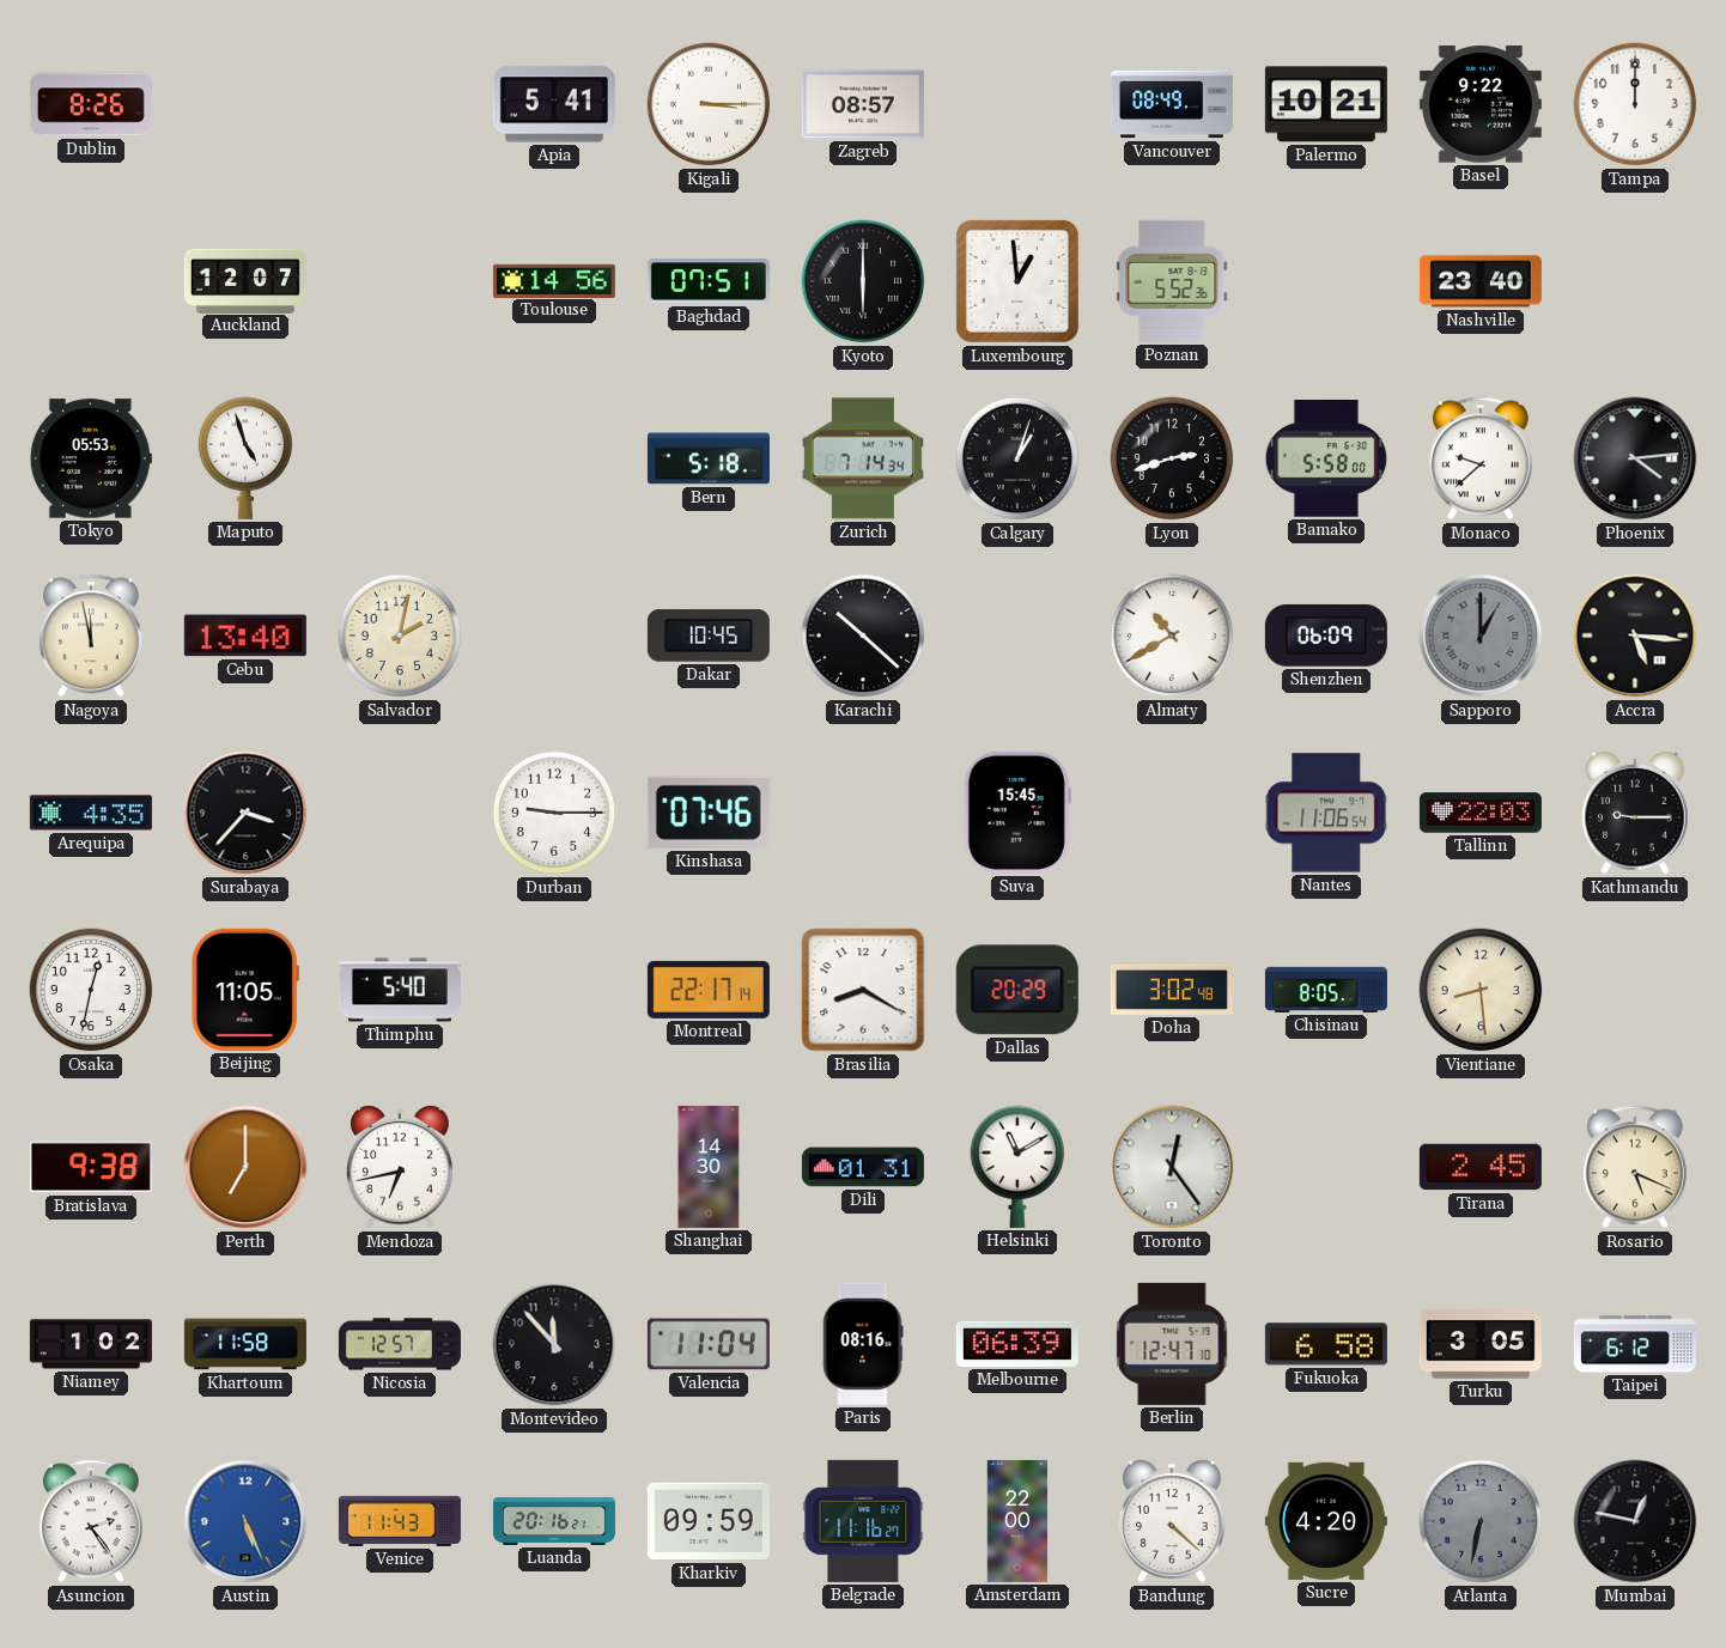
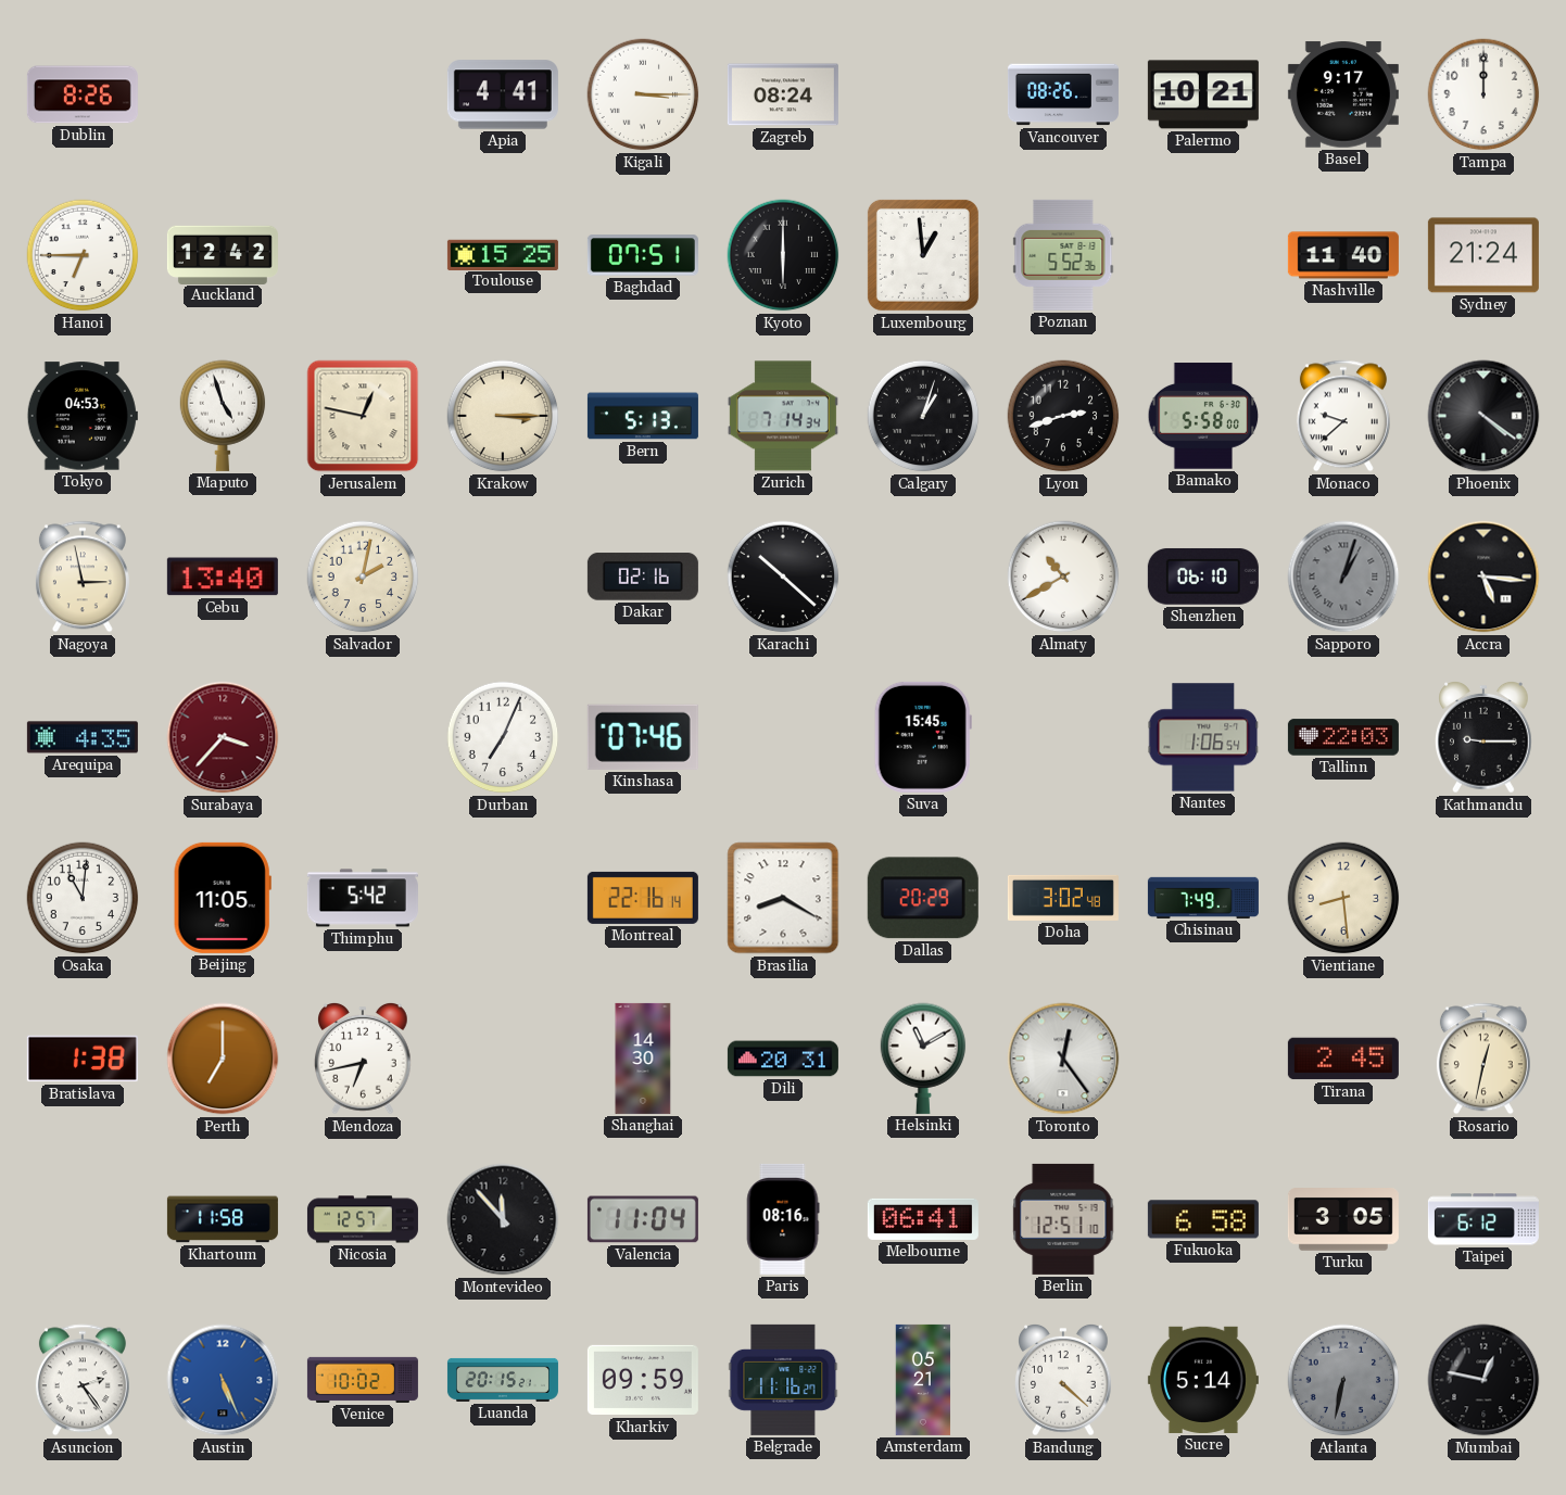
Apia: 5:41 -> 4:41 (503, 94)
Zagreb: 08:57 -> 08:24 (783, 94)
Vancouver: 08:49 -> 08:26 (1063, 94)
Basel: 9:22 -> 9:17 (1343, 94)
Hanoi: none -> 6:45 (83, 255)
Auckland: 12:07 -> 12:42 (223, 254)
Toulouse: 14:56 -> 15:25 (503, 254)
Nashville: 23:40 -> 11:40 (1343, 255)
Sydney: none -> 21:24 (1483, 255)
Tokyo: 05:53 -> 04:53 (83, 416)
Jerusalem: none -> 12:47 (363, 416)
Krakow: none -> 3:15 (503, 416)
Bern: 5:18 -> 5:13 (643, 416)
Phoenix: 4:14 -> 4:21 (1483, 416)
Nagoya: 11:58 -> 2:58 (83, 577)
Dakar: 10:45 -> 02:16 (643, 577)
Shenzhen: 06:09 -> 06:10 (1203, 577)
Sapporo: 1:00 -> 1:03 (1343, 577)
Surabaya dial: black -> burgundy (223, 737)
Durban: 9:15 -> 7:04 (503, 737)
Nantes: 11:06 -> 1:06 (1203, 737)
Osaka: 12:32 -> 11:01 (83, 898)
Thimphu: 5:40 -> 5:42 (363, 898)
Montreal: 22:17 -> 22:16 (643, 898)
Chisinau: 8:05 -> 7:49 (1203, 898)
Bratislava: 9:38 -> 1:38 (83, 1059)
Dili: 01:31 -> 20:31 (783, 1059)
Rosario: 5:19 -> 12:32 (1483, 1059)
Niamey: 1:02 -> none (91, 1344)
Melbourne: 06:39 -> 06:41 (923, 1219)
Berlin: 12:47 -> 12:51 (1063, 1219)
Venice: 11:43 -> 10:02 (363, 1380)
Luanda: 20:16 -> 20:15 (503, 1380)
Amsterdam: 22:00 -> 05:21 (923, 1380)
Sucre: 4:20 -> 5:14 (1203, 1380)
